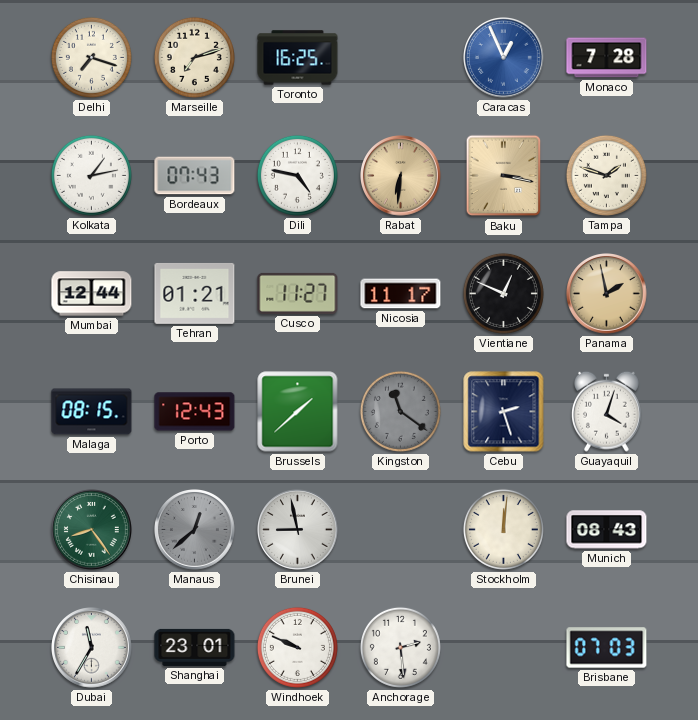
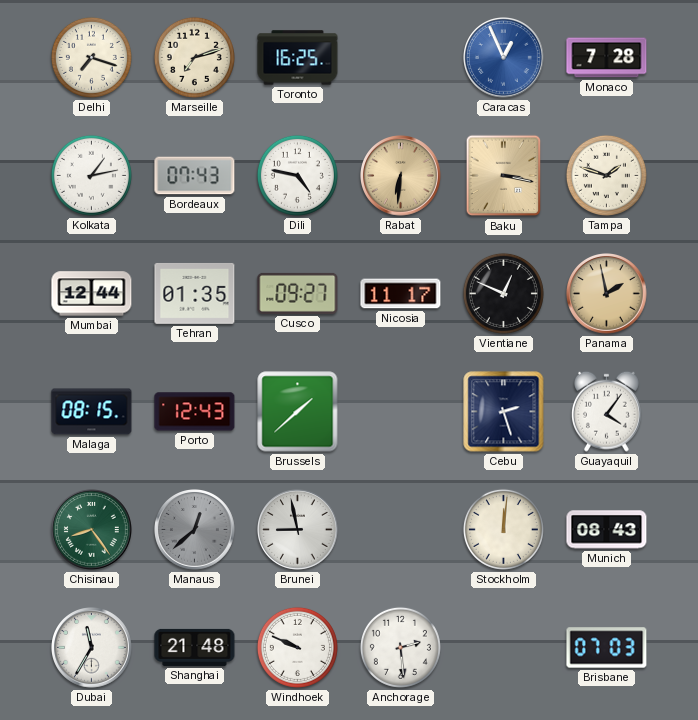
Tehran: 01:21 -> 01:35 (195, 293)
Cusco: 11:27 -> 09:27 (298, 293)
Kingston: 11:21 -> none (400, 411)
Guayaquil: 4:03 -> 4:06 (606, 411)
Shanghai: 23:01 -> 21:48 (195, 647)
